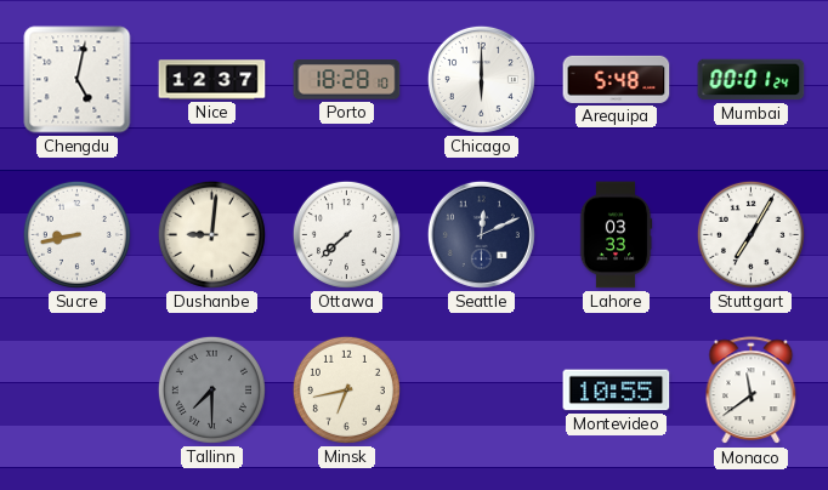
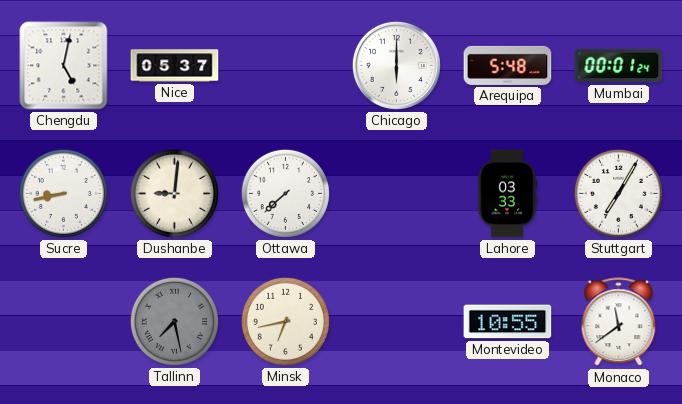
Nice: 12:37 -> 05:37 (175, 66)
Porto: 18:28 -> none (347, 80)
Seattle: 12:11 -> none (481, 234)
Tallinn: 7:30 -> 7:28 (174, 321)
